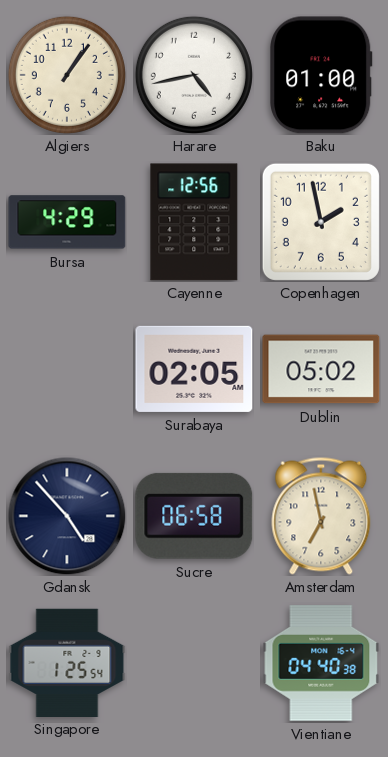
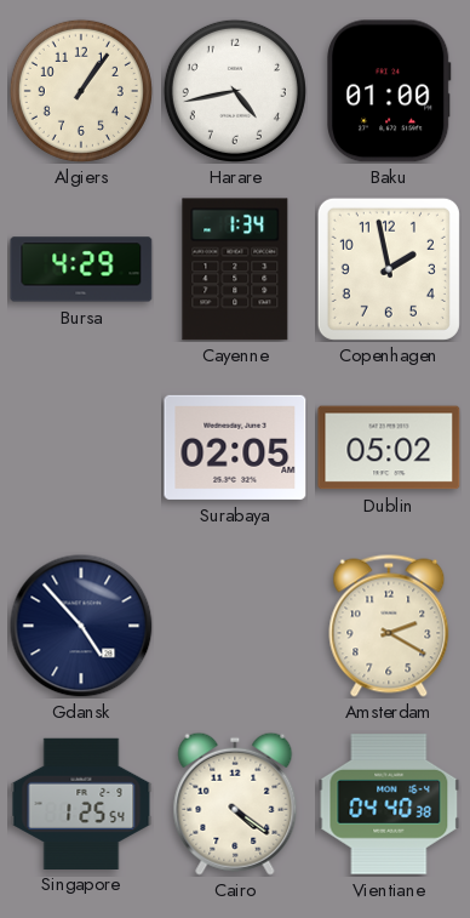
Cayenne: 12:56 -> 1:34 (235, 269)
Sucre: 06:58 -> none (194, 516)
Amsterdam: 6:58 -> 2:20 (389, 626)
Cairo: none -> 4:21 (235, 804)
